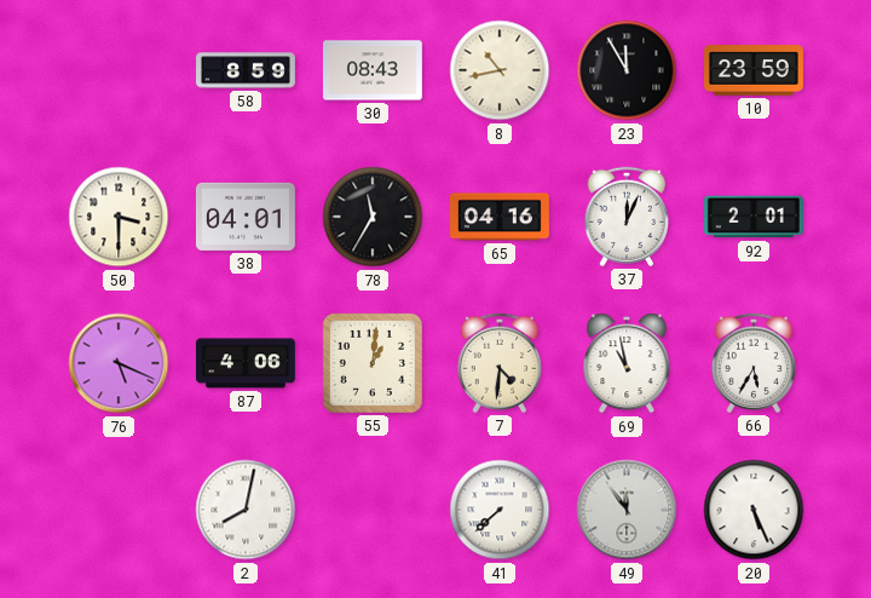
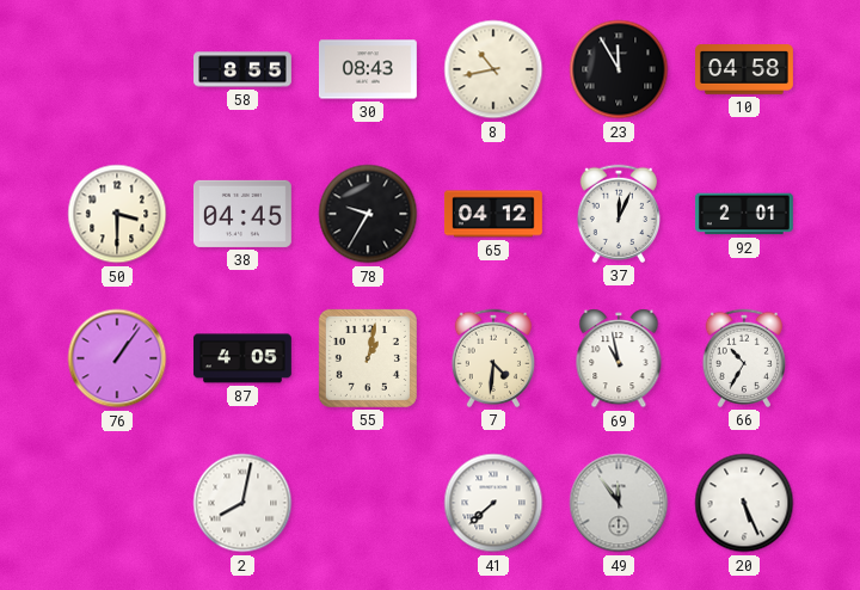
58: 8:59 -> 8:55 (244, 69)
10: 23:59 -> 04:58 (745, 69)
38: 04:01 -> 04:45 (242, 214)
78: 11:35 -> 9:35 (368, 214)
65: 04:16 -> 04:12 (493, 214)
76: 5:19 -> 1:06 (117, 358)
87: 4:06 -> 4:05 (242, 358)
55: 1:01 -> 1:02 (368, 358)
66: 5:35 -> 10:35 (743, 358)
